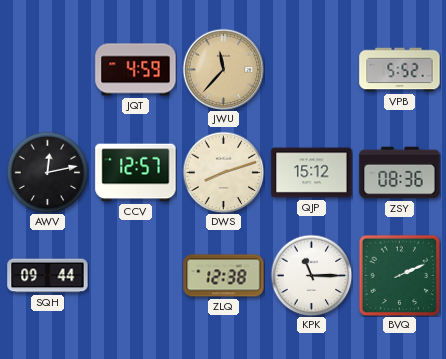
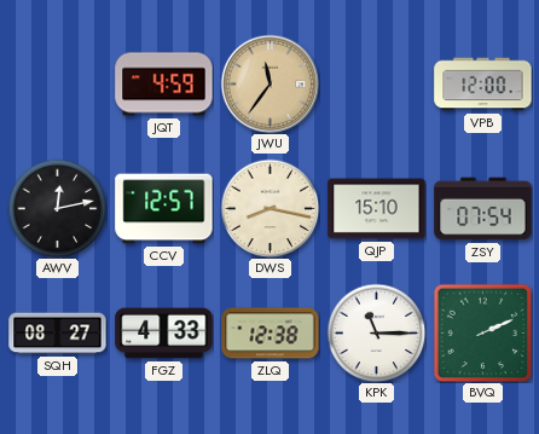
JWU: 11:37 -> 11:36 (269, 83)
VPB: 5:52 -> 12:00 (483, 85)
DWS: 8:12 -> 8:17 (269, 208)
QJP: 15:12 -> 15:10 (377, 209)
ZSY: 08:36 -> 07:54 (483, 209)
SQH: 09:44 -> 08:27 (58, 334)
FGZ: none -> 4:33 (164, 334)
